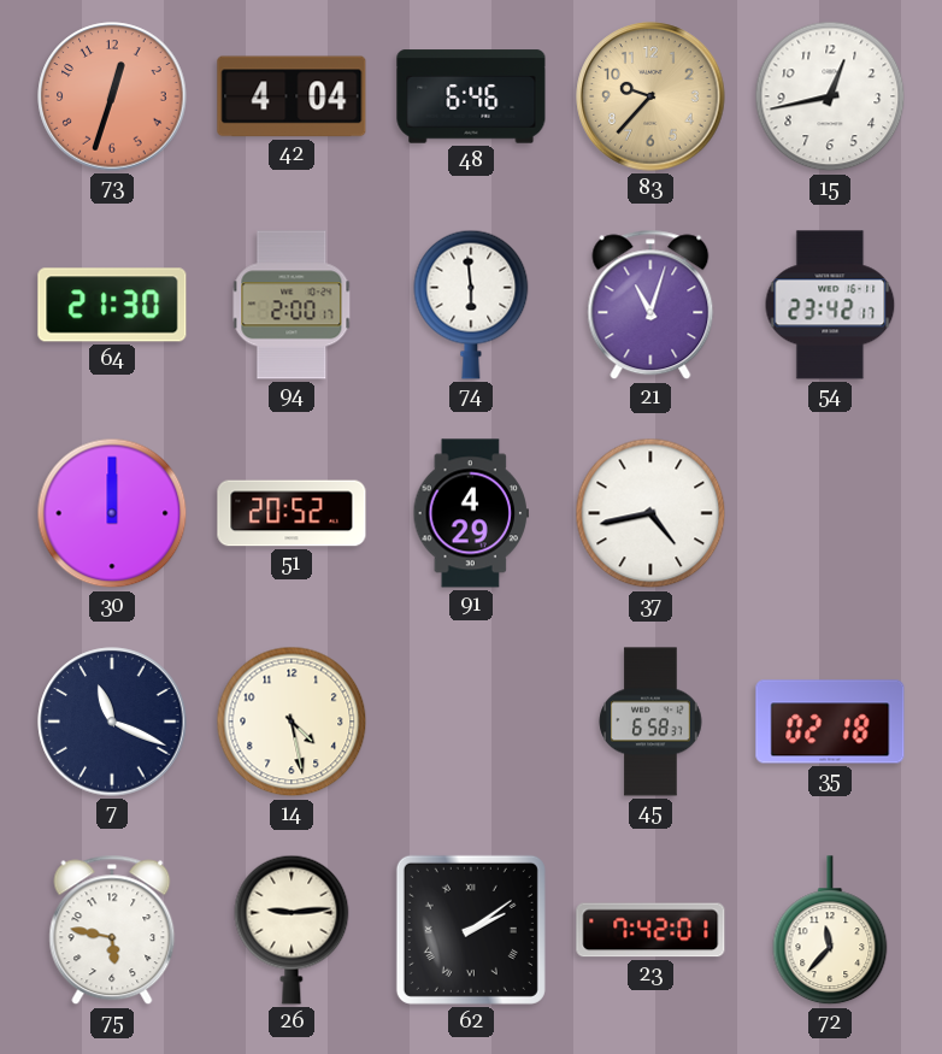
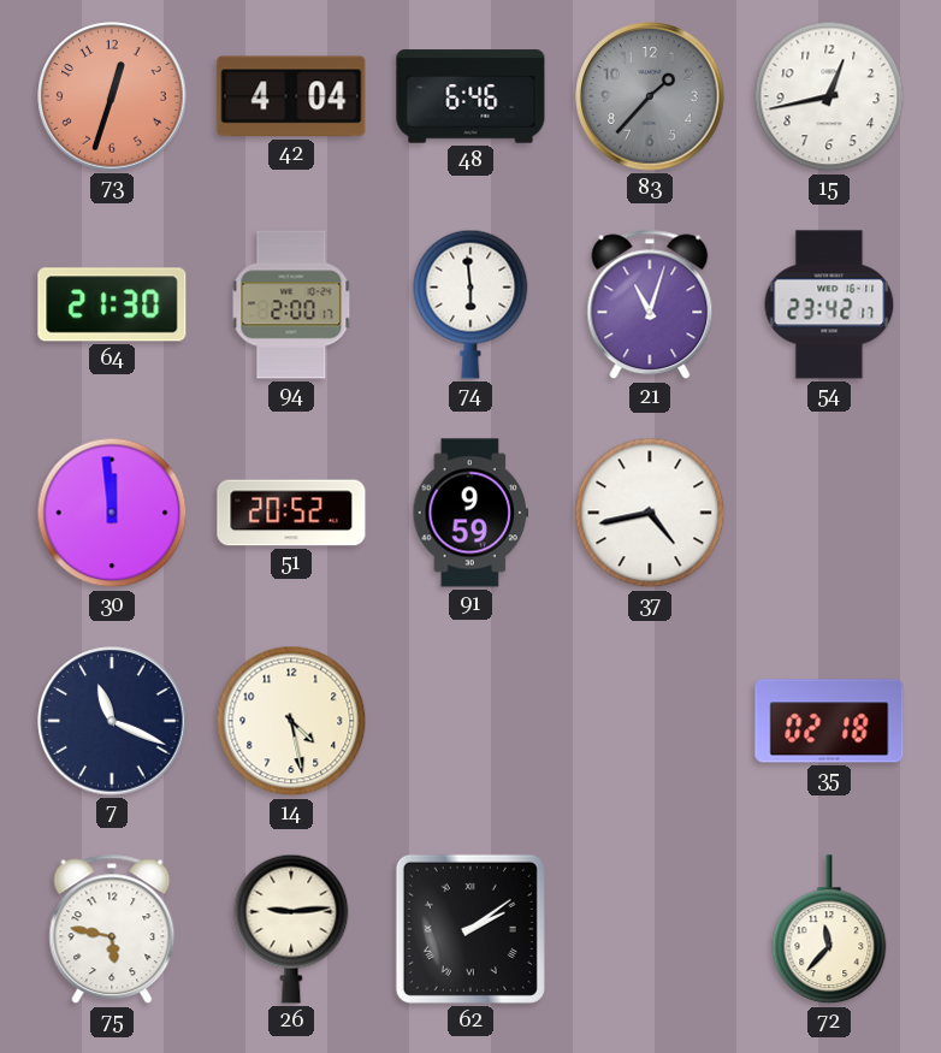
83: 9:37 -> 1:37 (650, 96)
83 dial: champagne -> grey (650, 96)
30: 12:00 -> 11:59 (112, 513)
91: 4:29 -> 9:59 (469, 513)
45: 6:58 -> none (650, 722)
23: 7:42 -> none (650, 930)
